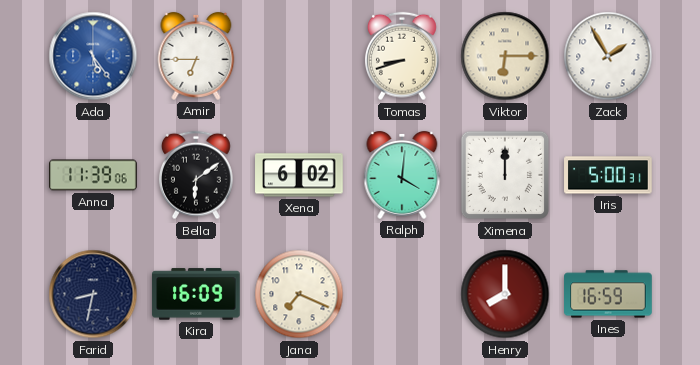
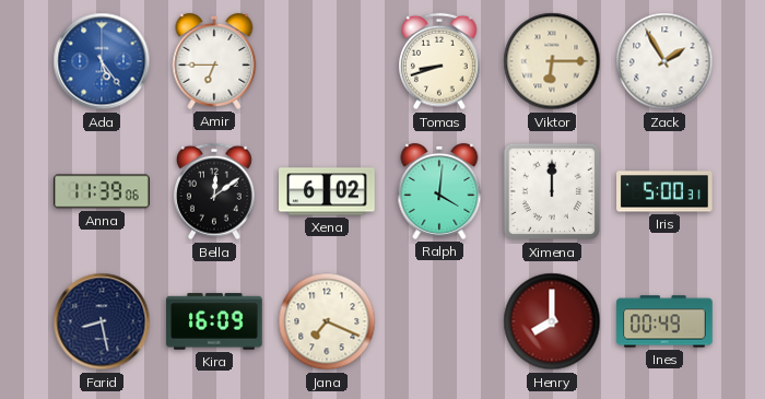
Bella: 6:09 -> 12:09 (214, 191)
Farid: 8:32 -> 8:28 (102, 321)
Ines: 16:59 -> 00:49 (664, 321)
